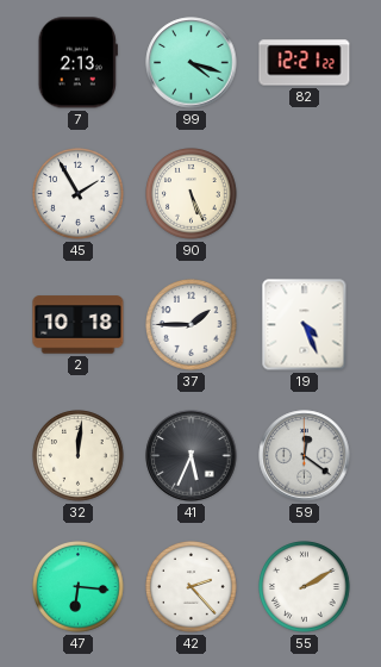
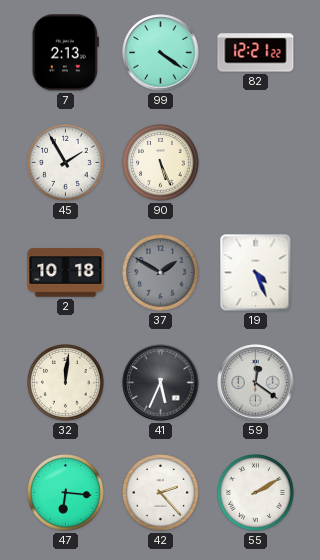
99: 4:18 -> 4:21 (161, 53)
37: 1:45 -> 1:50 (161, 273)
37 dial: white -> grey (161, 273)
